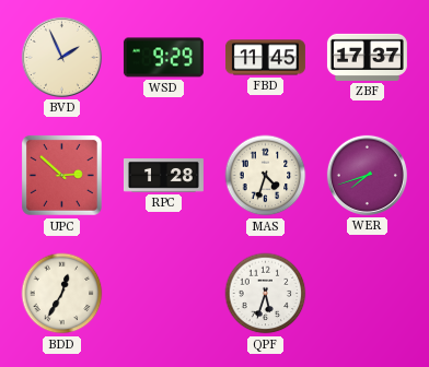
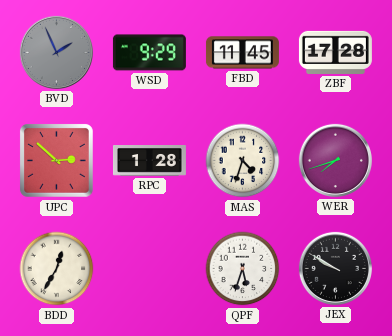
BVD dial: cream -> grey (56, 52)
ZBF: 17:37 -> 17:28 (335, 52)
JEX: none -> 9:50 (335, 268)
